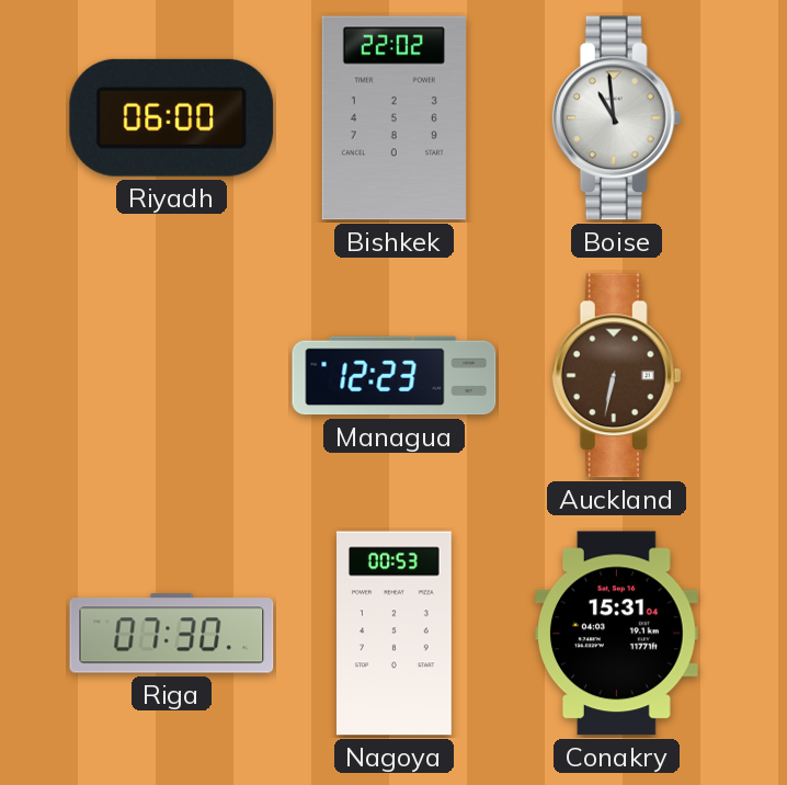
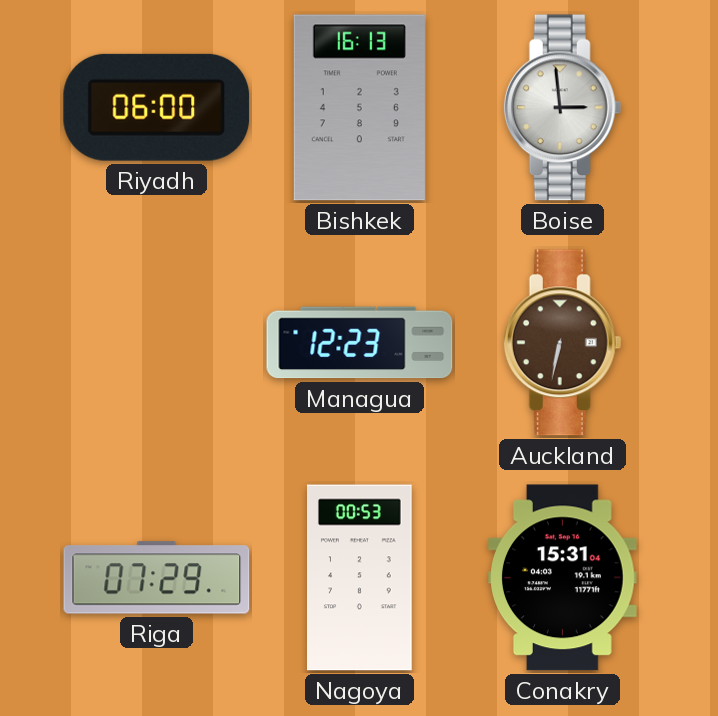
Bishkek: 22:02 -> 16:13 (359, 108)
Boise: 10:59 -> 2:59 (563, 108)
Riga: 07:30 -> 07:29 (157, 578)
